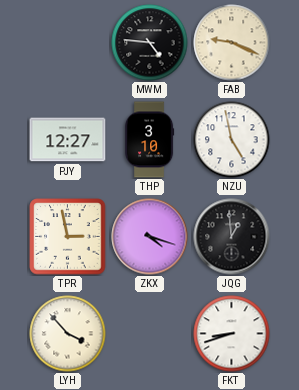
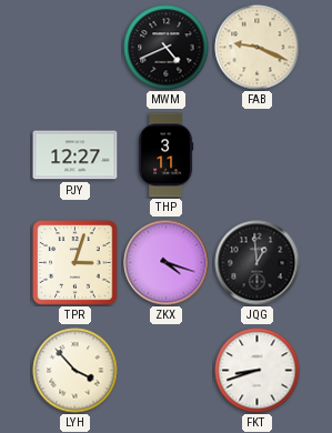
MWM: 4:46 -> 4:41 (167, 48)
THP: 3:10 -> 3:11 (167, 155)
NZU: 4:58 -> none (232, 140)
TPR: 2:58 -> 3:03 (76, 263)
